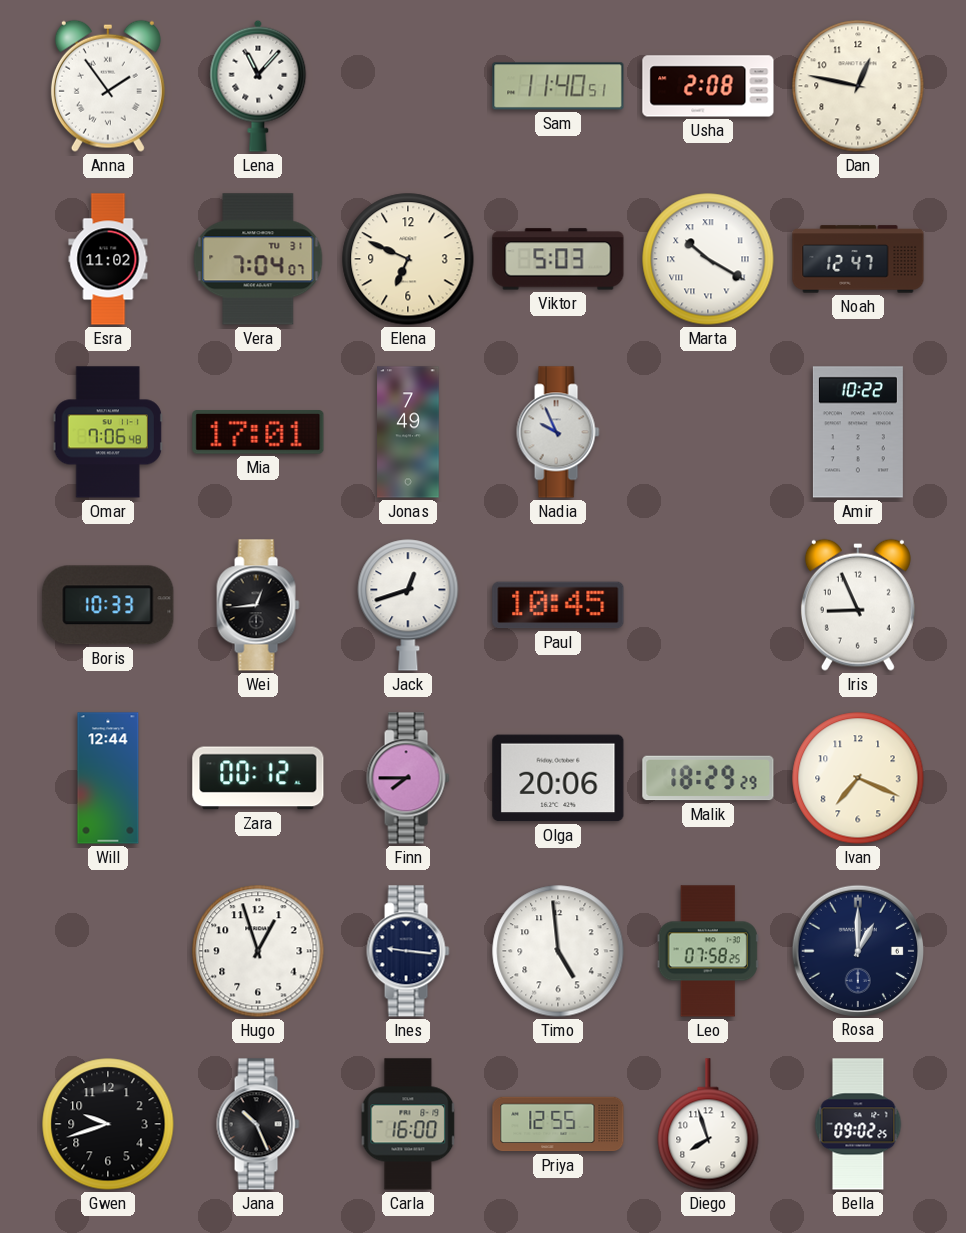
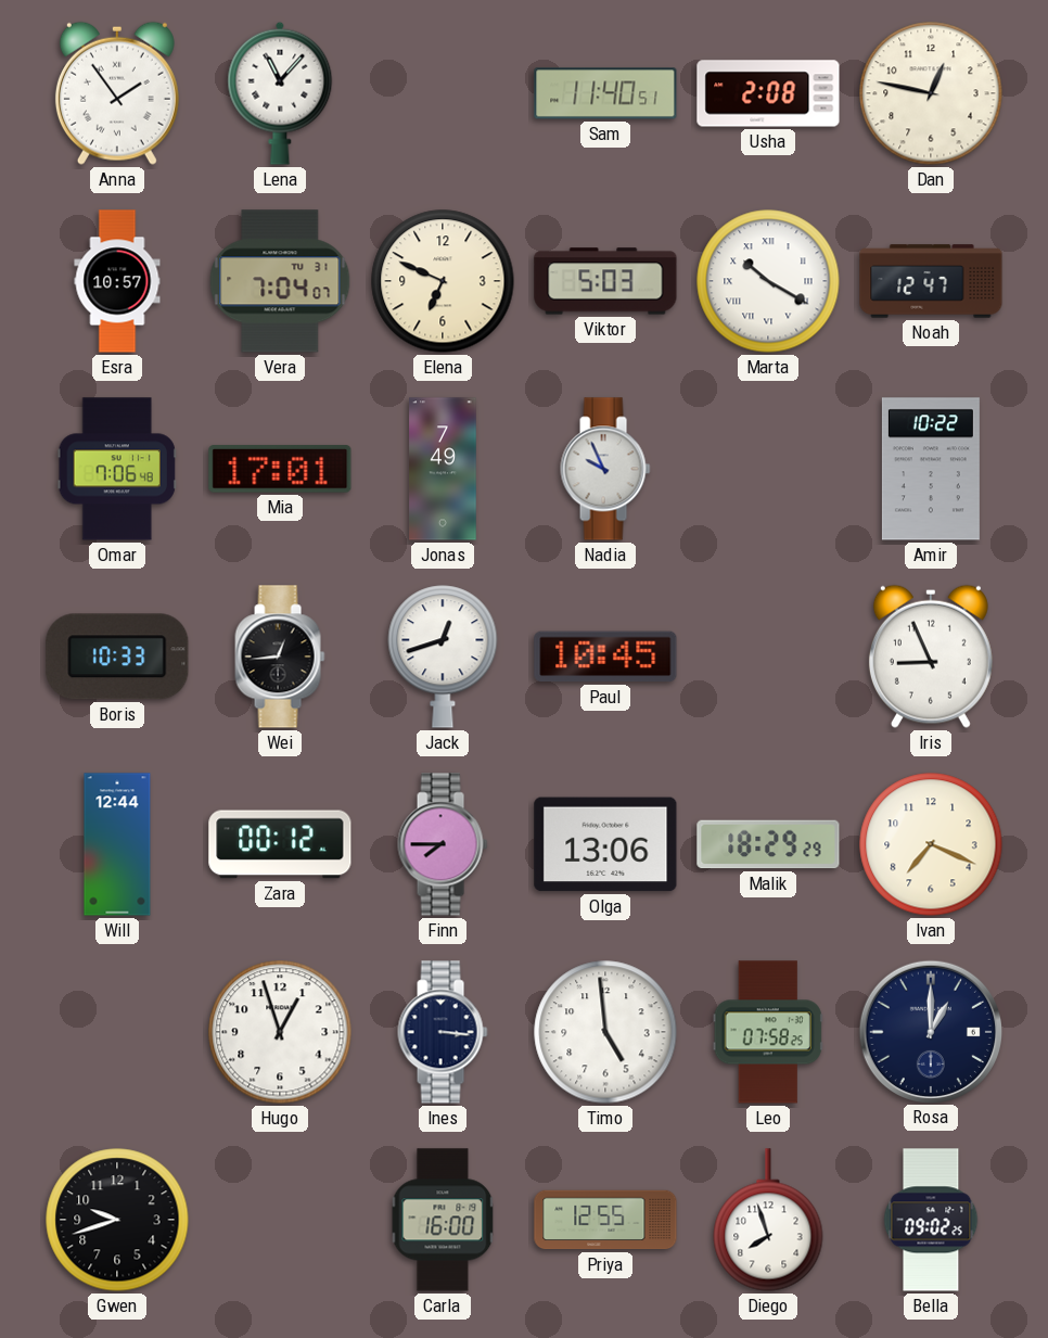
Esra: 11:02 -> 10:57 (117, 281)
Olga: 20:06 -> 13:06 (605, 844)
Ines: 9:16 -> 3:16 (443, 1032)
Jana: 10:26 -> none (258, 1124)
